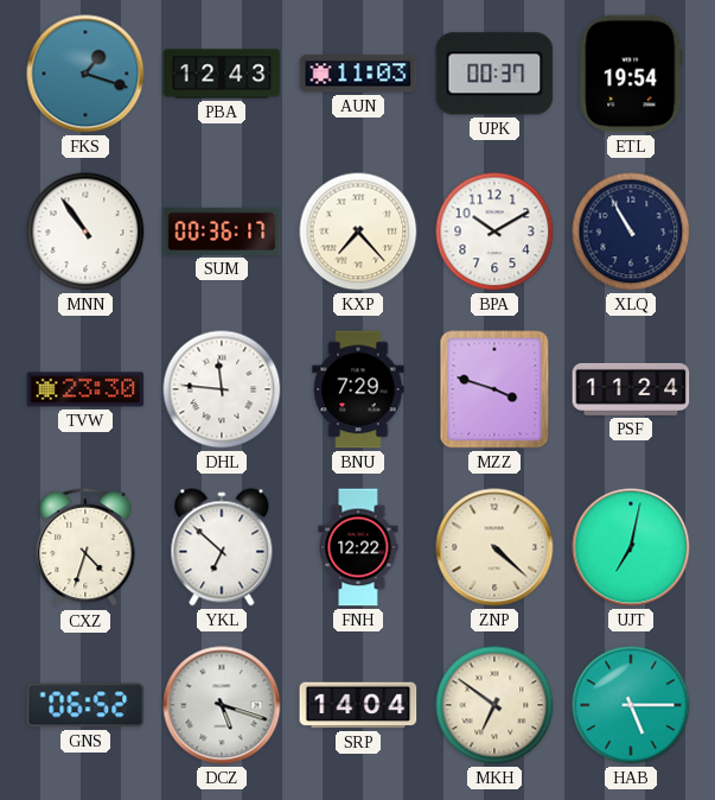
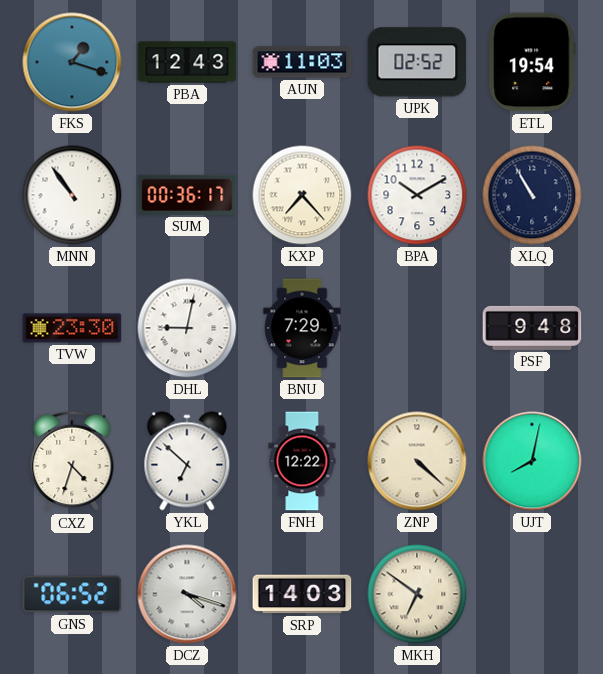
UPK: 00:37 -> 02:52 (417, 62)
DHL: 11:46 -> 9:02 (187, 328)
MZZ: 3:48 -> none (494, 389)
PSF: 11:24 -> 9:48 (532, 328)
UJT: 7:02 -> 8:02 (532, 461)
DCZ: 5:18 -> 4:18 (187, 594)
SRP: 14:04 -> 14:03 (302, 594)
HAB: 5:15 -> none (631, 705)
